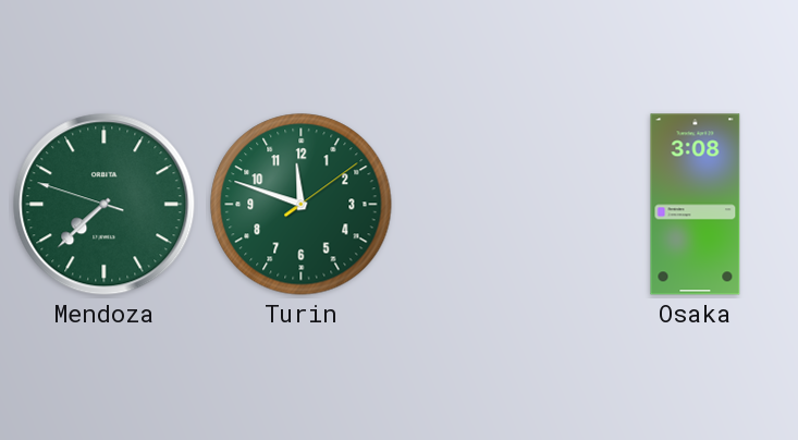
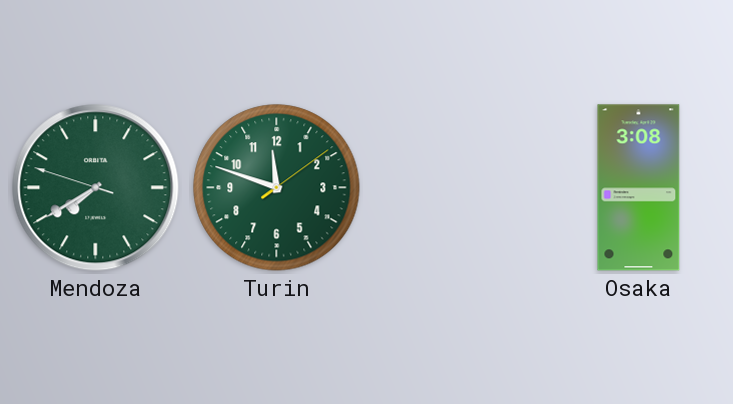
Mendoza: 7:37 -> 7:39 (96, 188)
